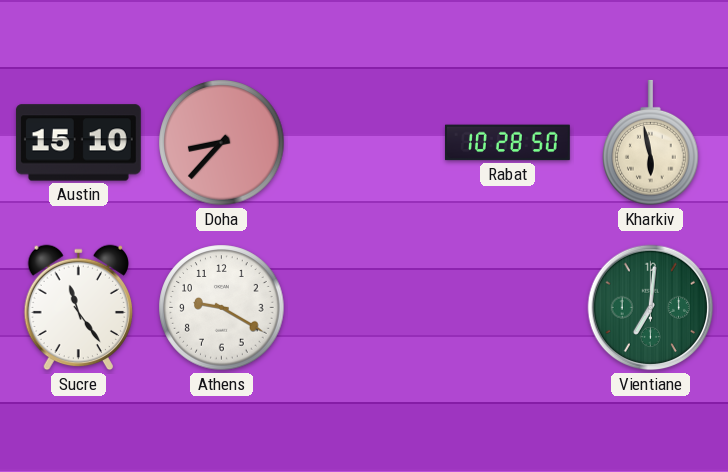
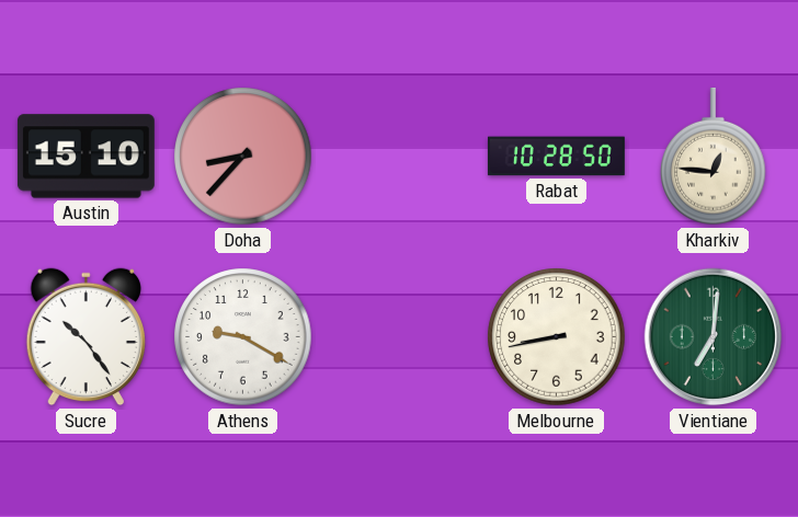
Kharkiv: 5:58 -> 12:46 (714, 157)
Sucre: 11:24 -> 10:24 (86, 337)
Melbourne: none -> 8:43 (557, 337)
